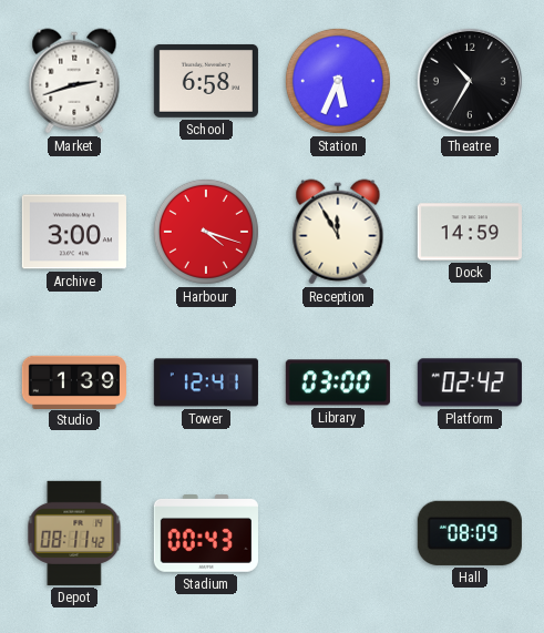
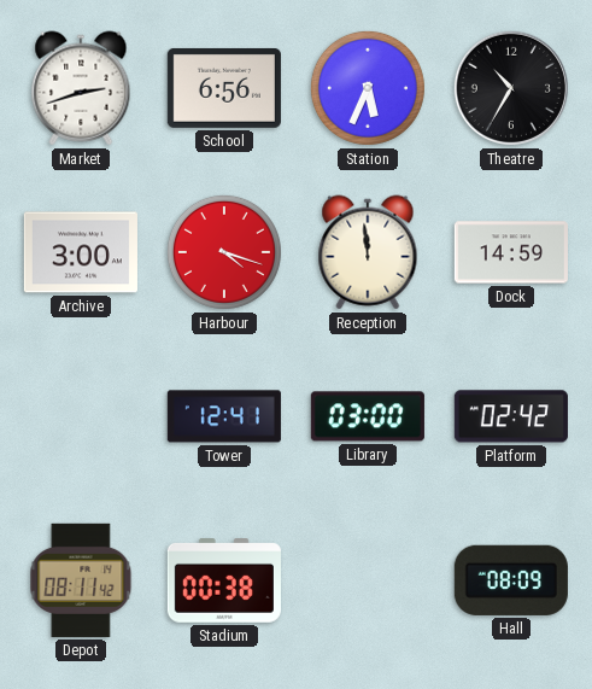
School: 6:58 -> 6:56 (224, 88)
Reception: 11:55 -> 11:59 (368, 252)
Studio: 1:39 -> none (74, 381)
Stadium: 00:43 -> 00:38 (224, 582)
